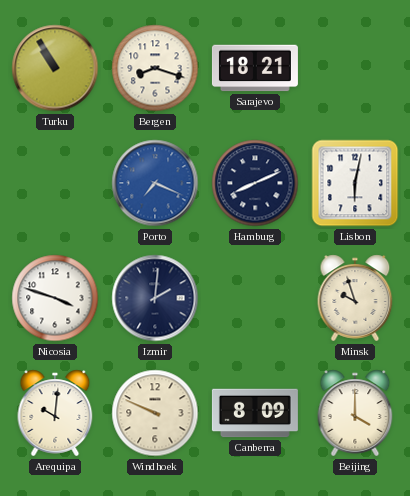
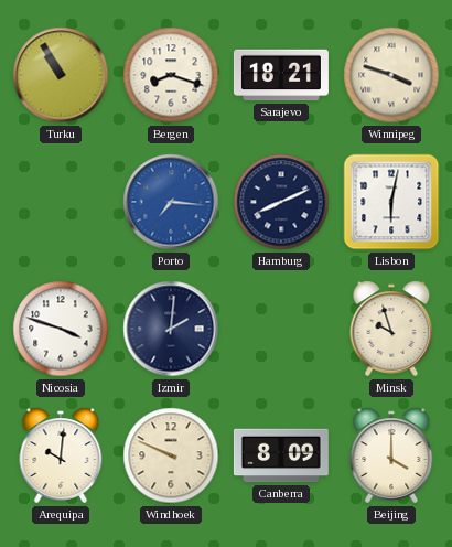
Winnipeg: none -> 3:48 (391, 75)
Porto: 7:19 -> 7:16 (171, 202)
